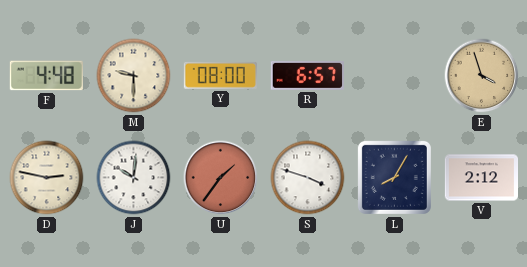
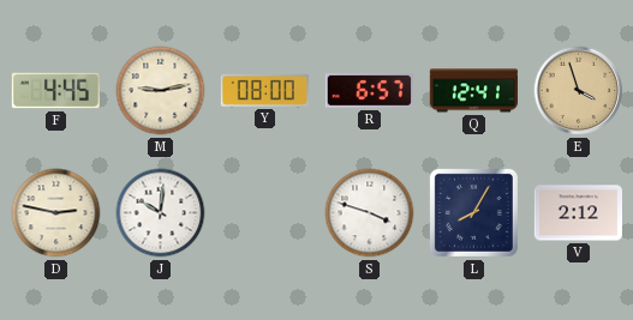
F: 4:48 -> 4:45 (55, 91)
M: 9:30 -> 9:13 (161, 91)
Q: none -> 12:41 (473, 91)
U: 1:36 -> none (221, 178)
